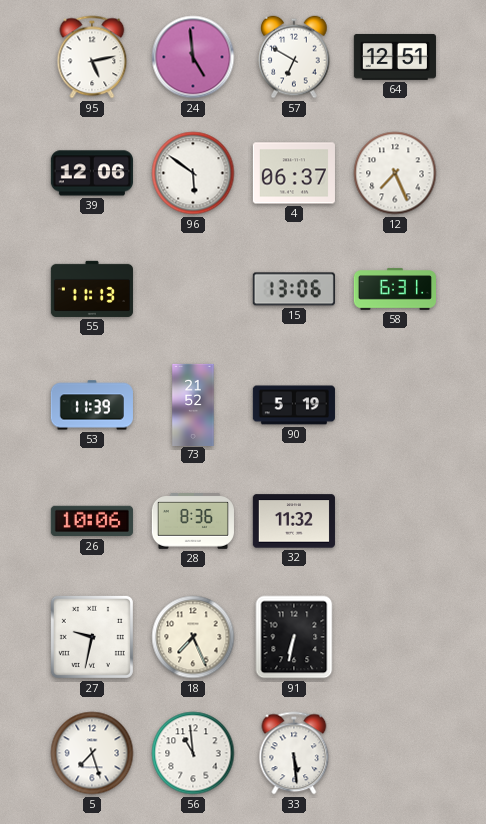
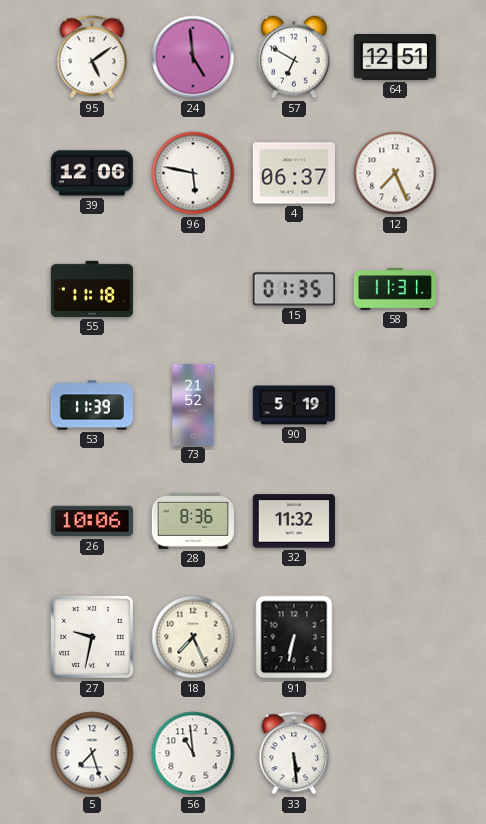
95: 5:13 -> 5:09 (92, 57)
96: 5:51 -> 5:47 (193, 173)
55: 11:13 -> 11:18 (92, 289)
15: 13:06 -> 01:35 (294, 289)
58: 6:31 -> 11:31 (394, 289)
